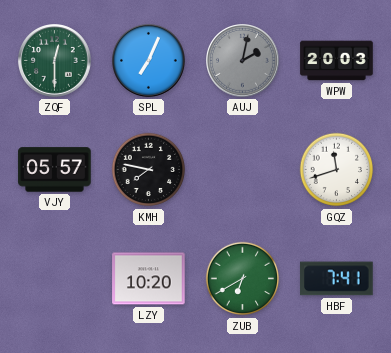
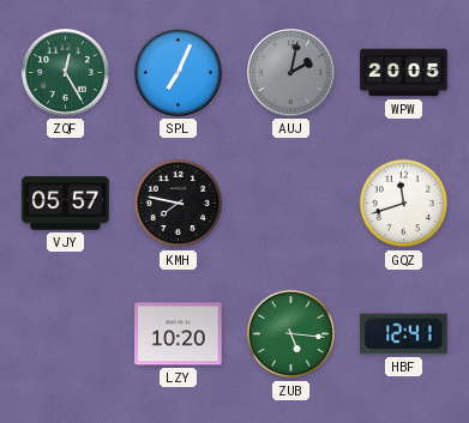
ZQF: 12:30 -> 12:25 (66, 73)
WPW: 20:03 -> 20:05 (404, 73)
ZUB: 6:40 -> 5:16 (291, 334)
HBF: 7:41 -> 12:41 (404, 334)
